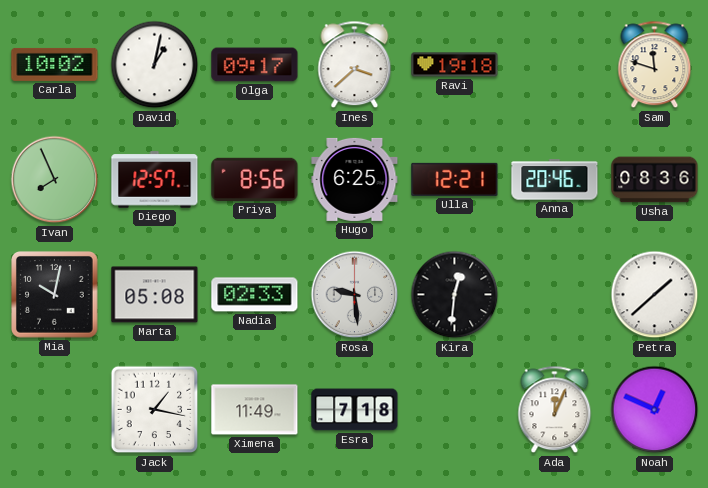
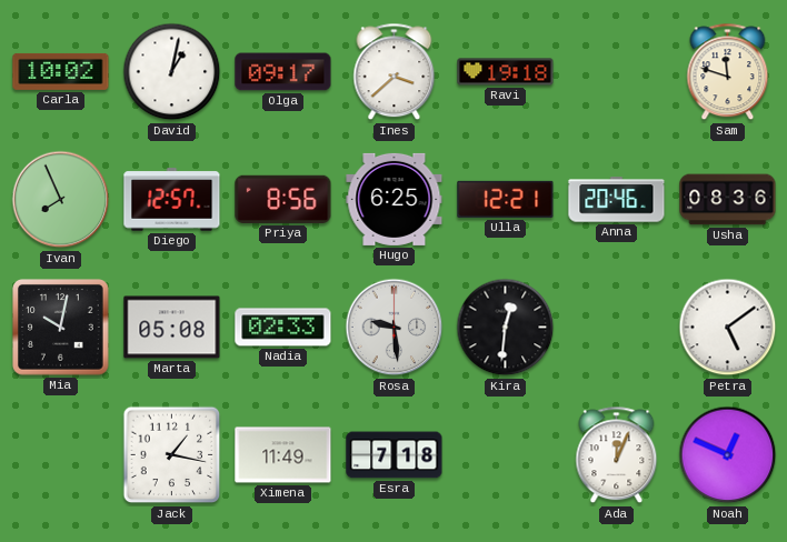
Petra: 1:38 -> 5:09 (728, 328)
